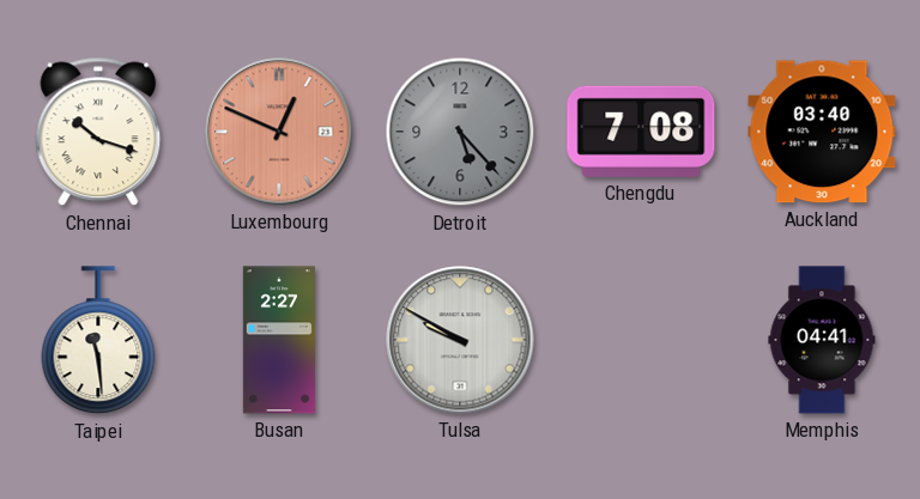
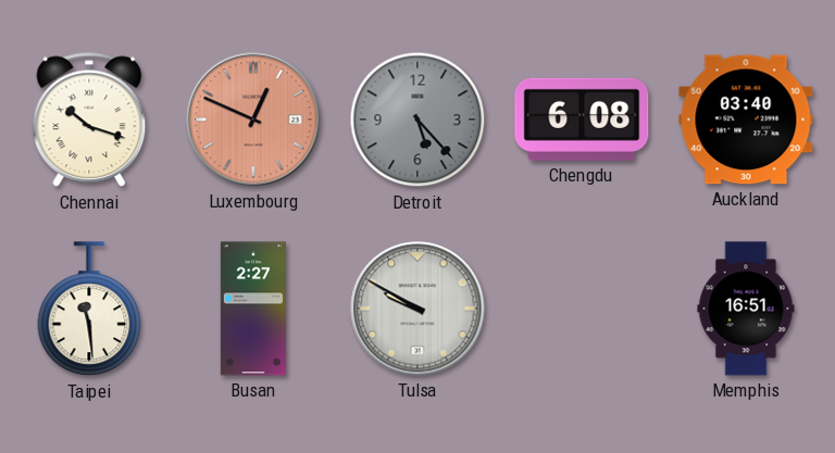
Chengdu: 7:08 -> 6:08 (582, 119)
Memphis: 04:41 -> 16:51 (746, 309)
